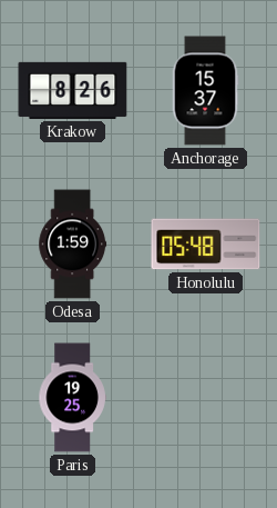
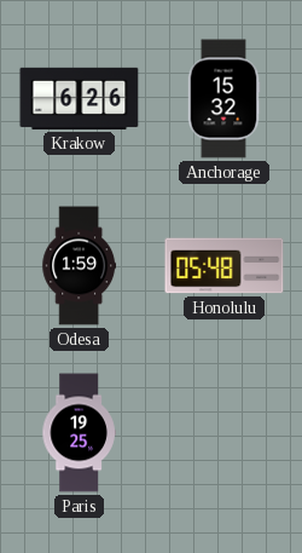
Krakow: 8:26 -> 6:26 (80, 98)
Anchorage: 15:37 -> 15:32 (223, 99)
